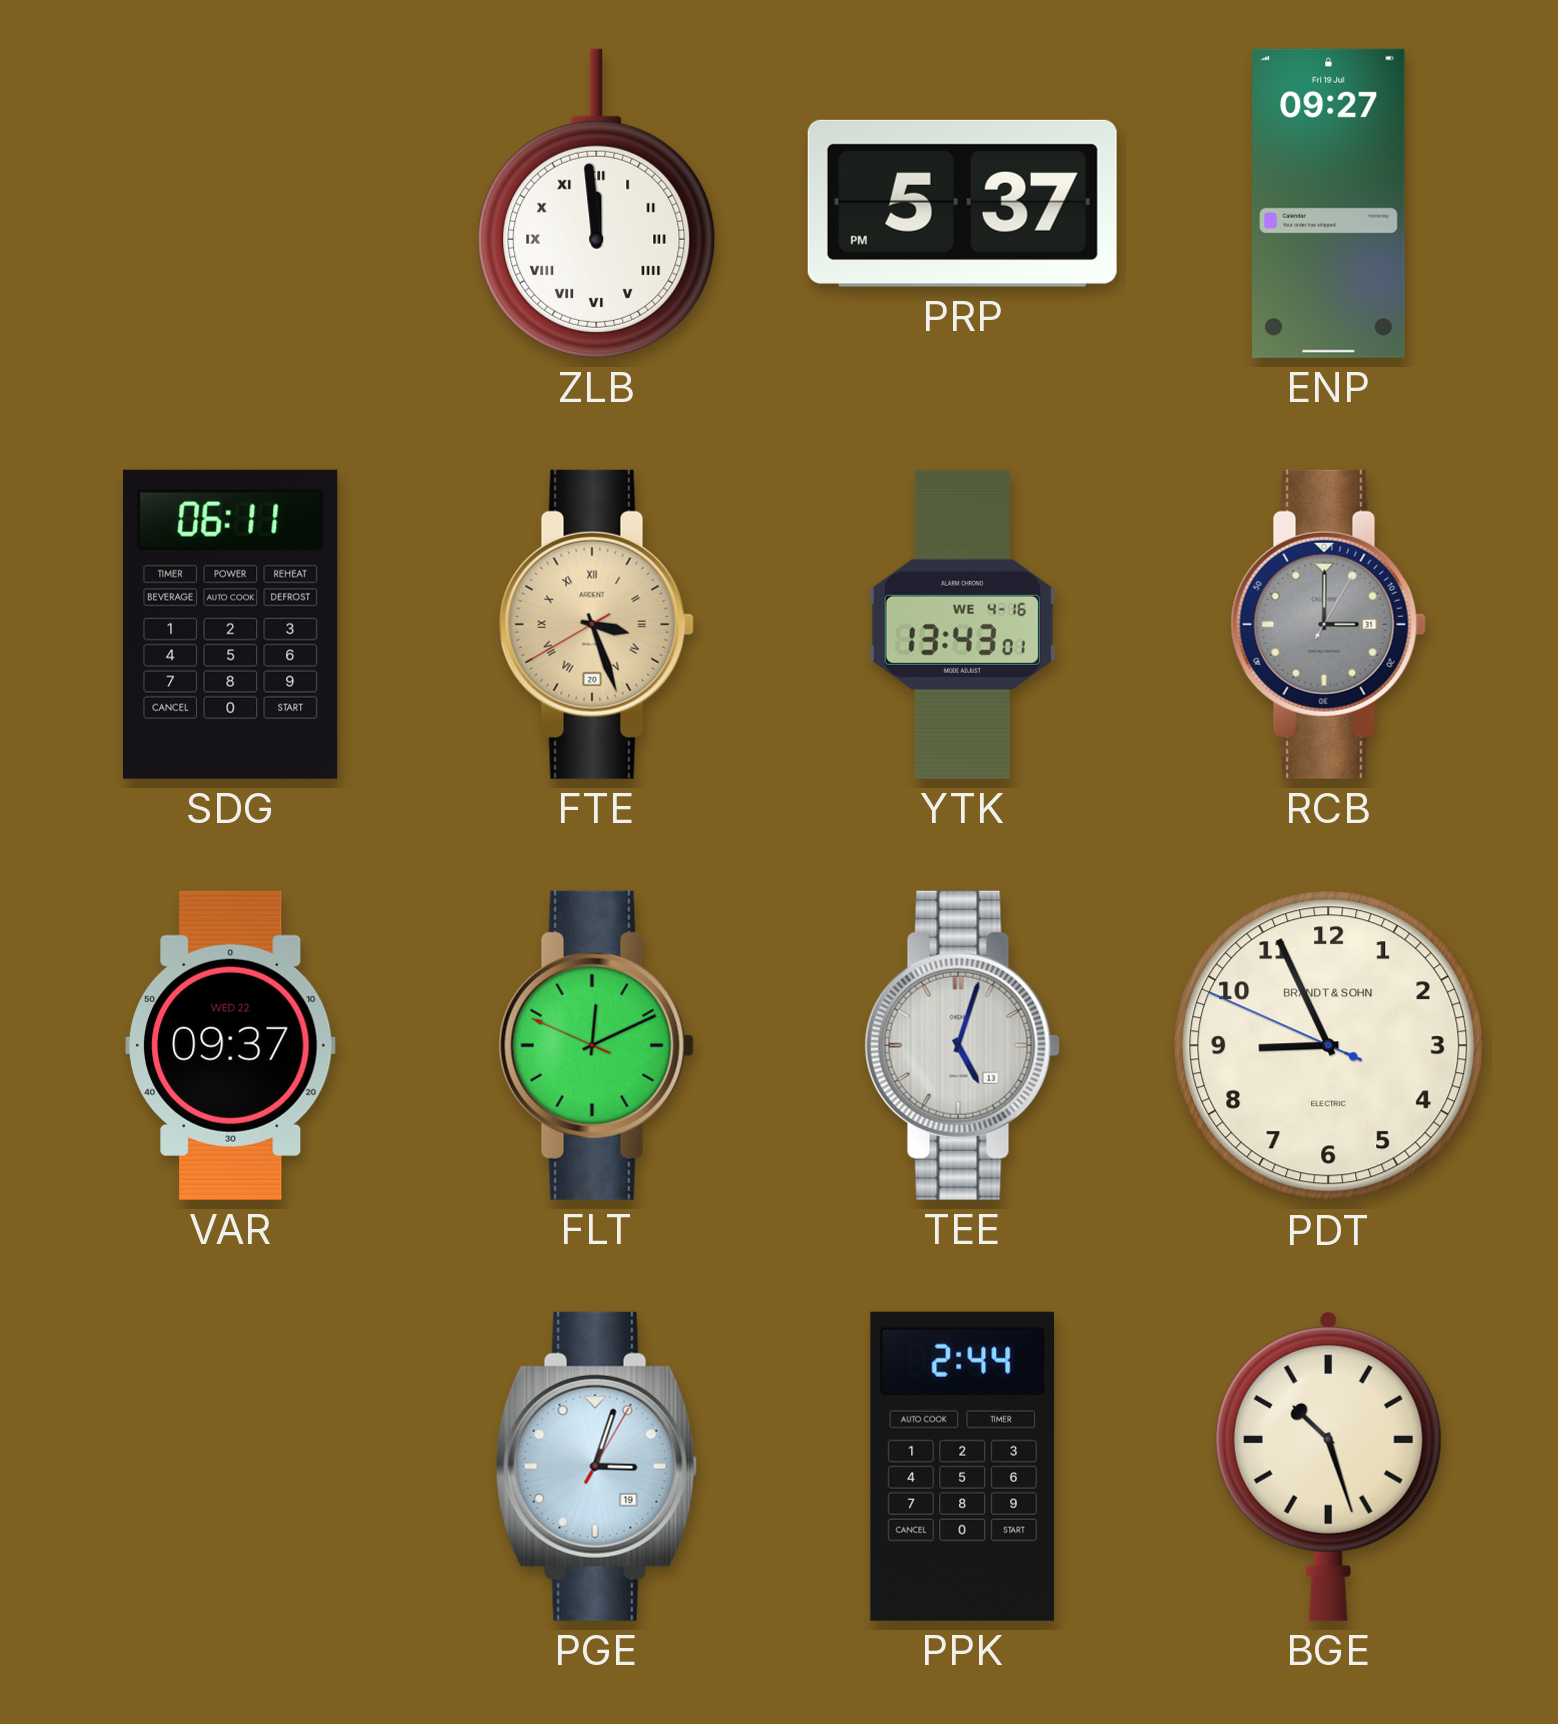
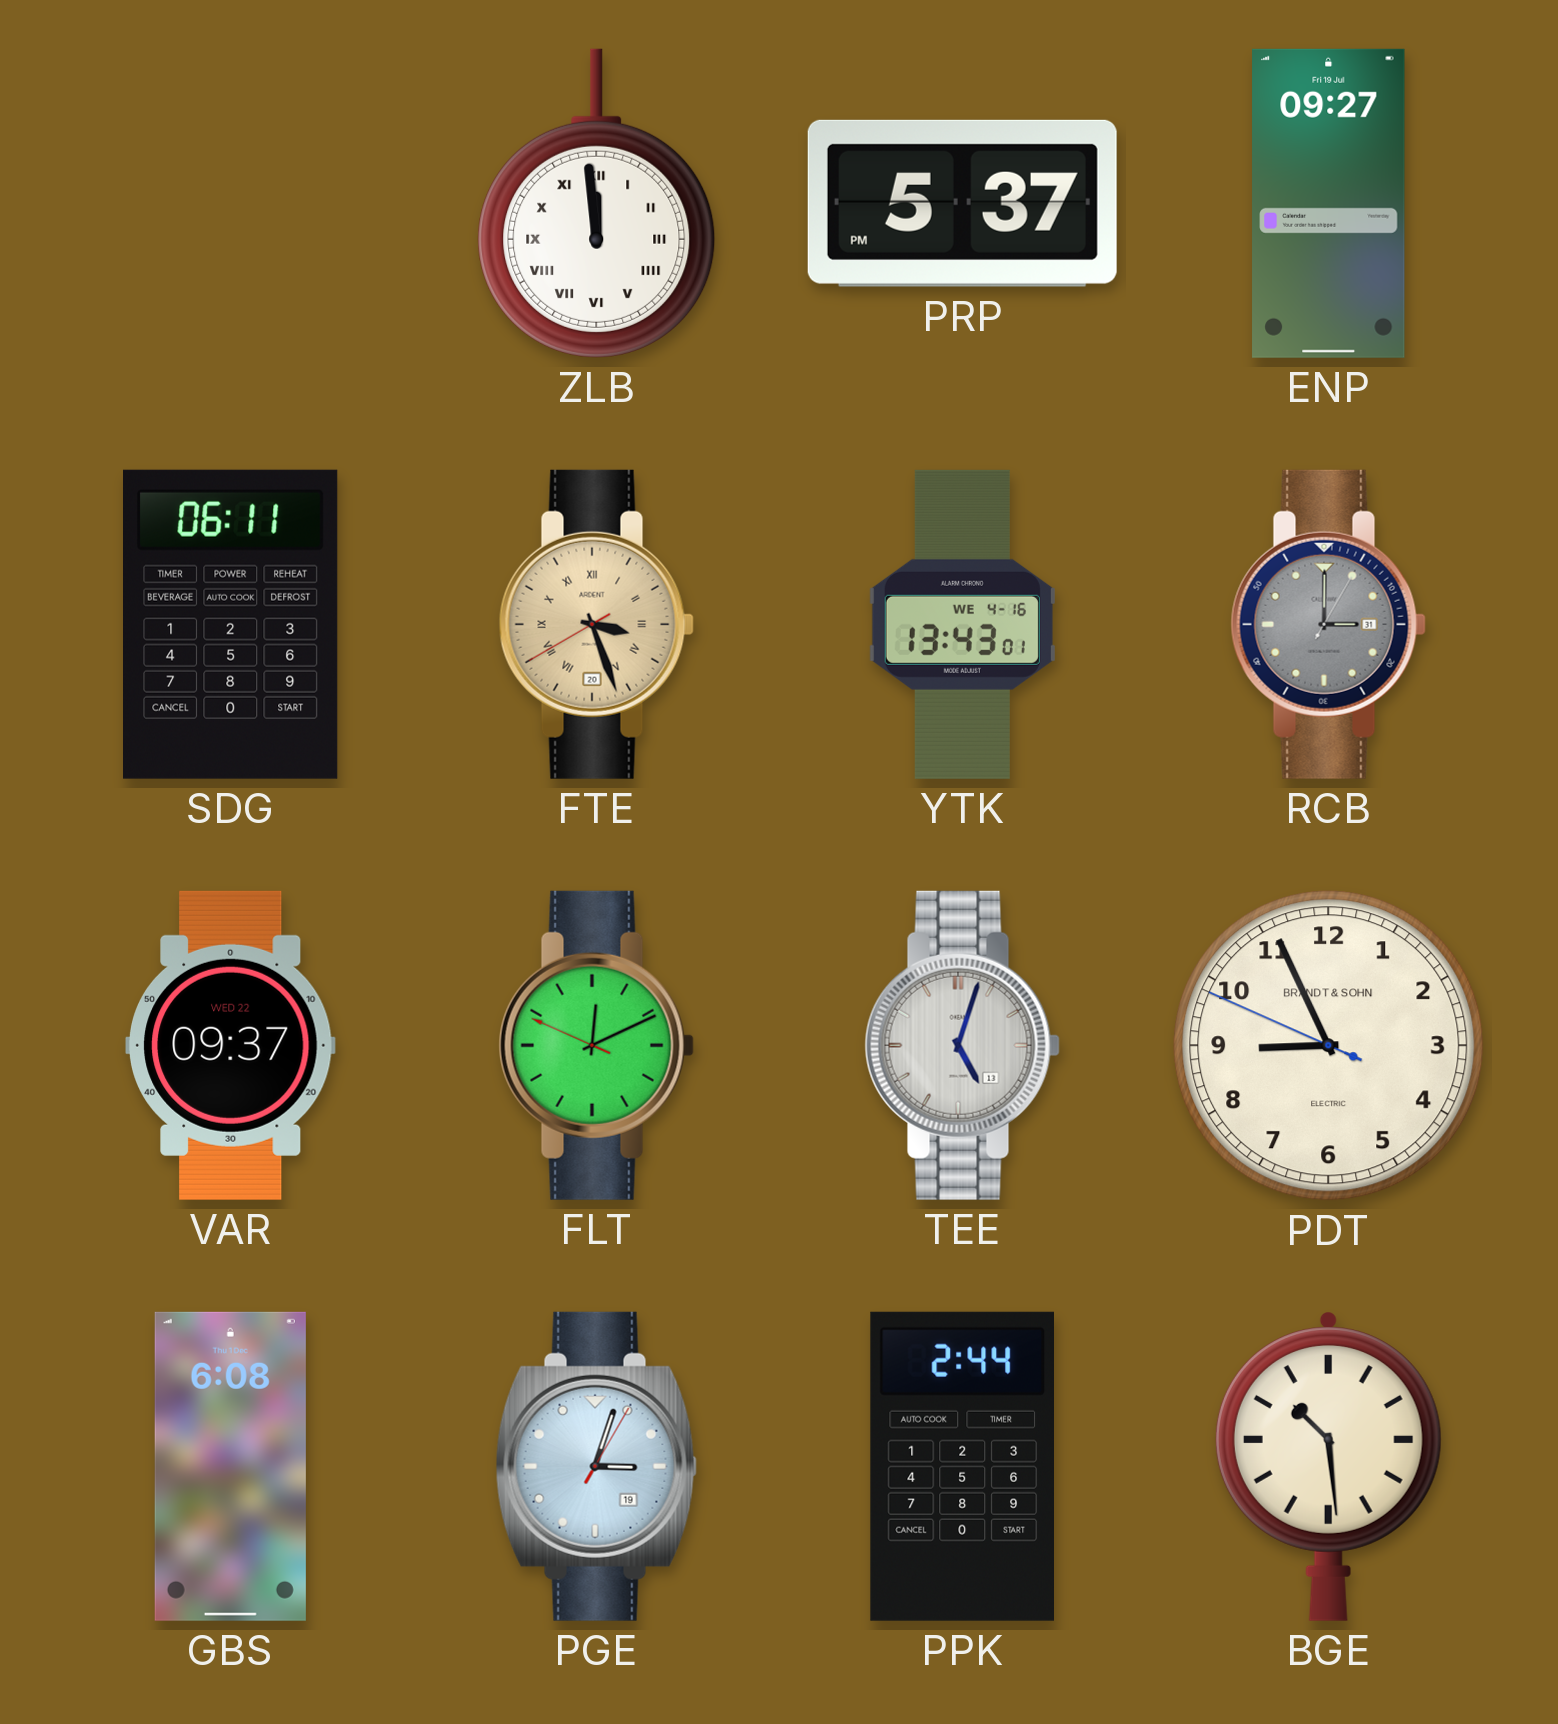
GBS: none -> 6:08 (230, 1466)
BGE: 10:27 -> 10:29 (1328, 1466)
